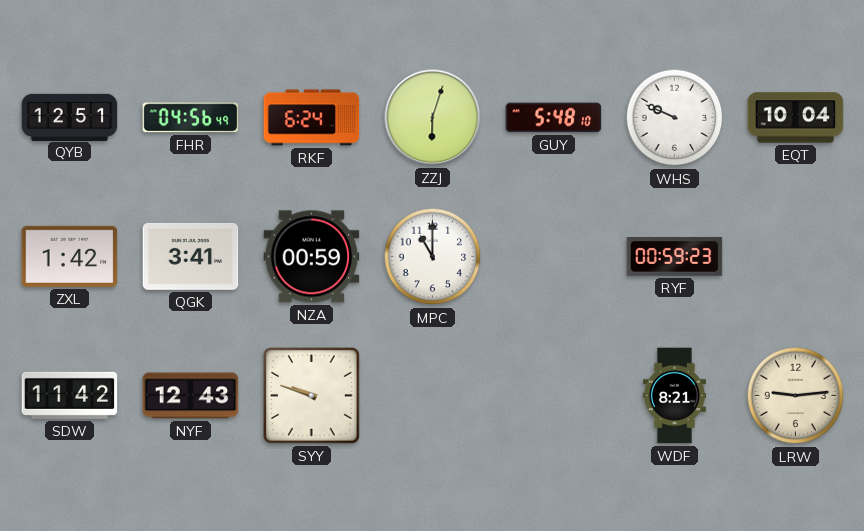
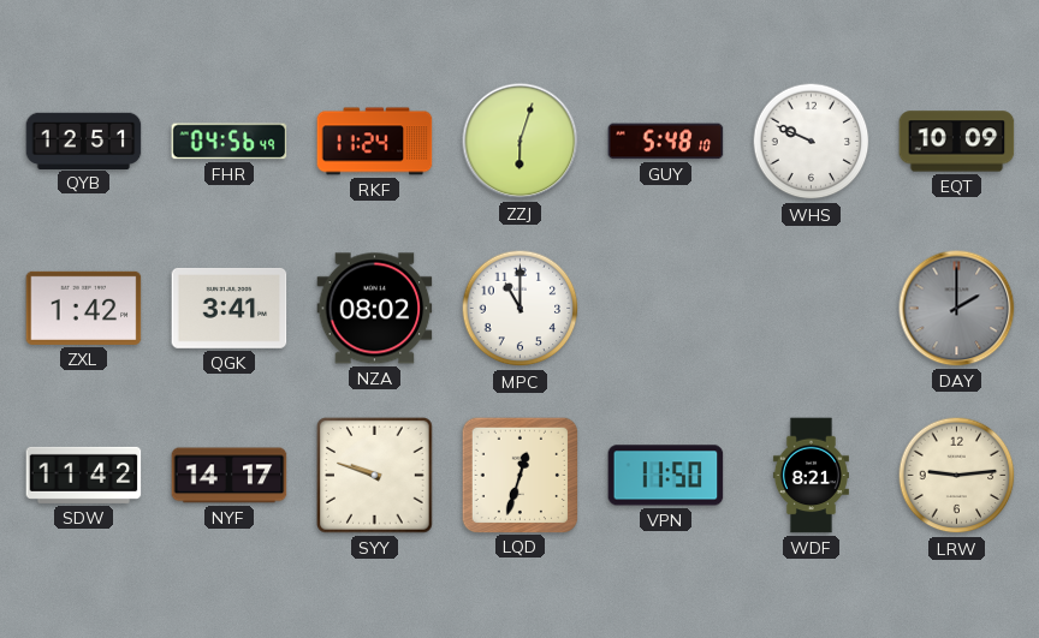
RKF: 6:24 -> 11:24 (375, 142)
EQT: 10:04 -> 10:09 (957, 142)
NZA: 00:59 -> 08:02 (375, 309)
RYF: 00:59 -> none (675, 257)
DAY: none -> 2:00 (957, 309)
NYF: 12:43 -> 14:17 (230, 476)
LQD: none -> 12:33 (519, 475)
VPN: none -> 11:50 (666, 476)
